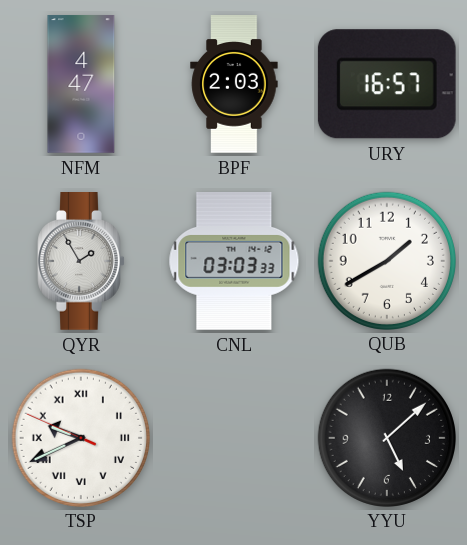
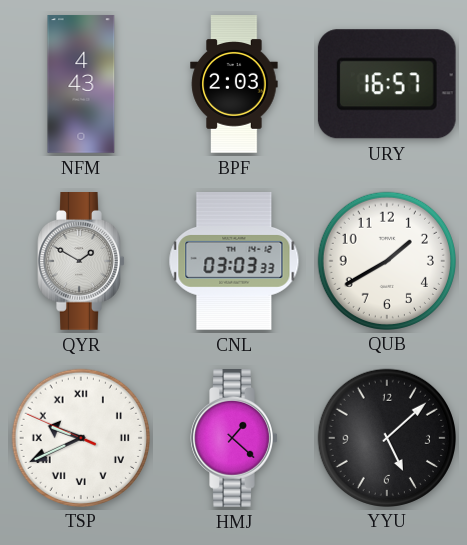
NFM: 4:47 -> 4:43 (81, 84)
QYR: 1:55 -> 1:50 (81, 262)
HMJ: none -> 1:22 (234, 439)
